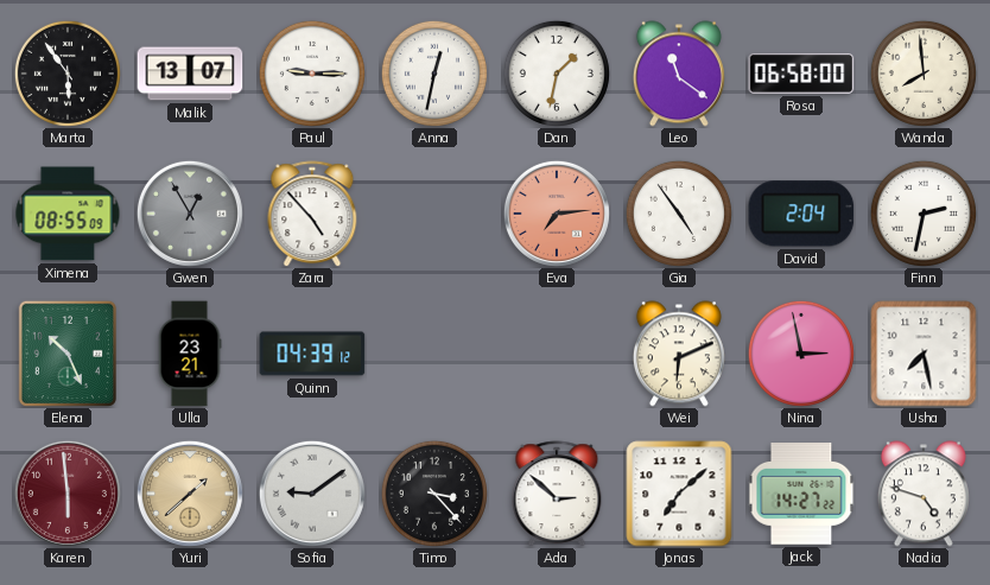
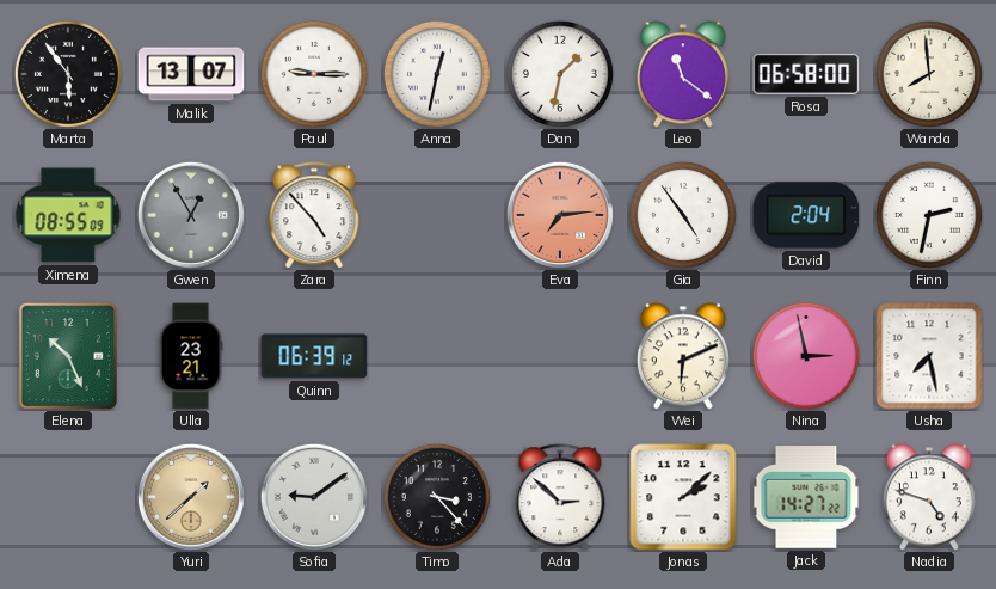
Quinn: 04:39 -> 06:39 (314, 356)
Karen: 5:59 -> none (68, 494)
Jonas: 7:08 -> 2:08 (683, 497)
